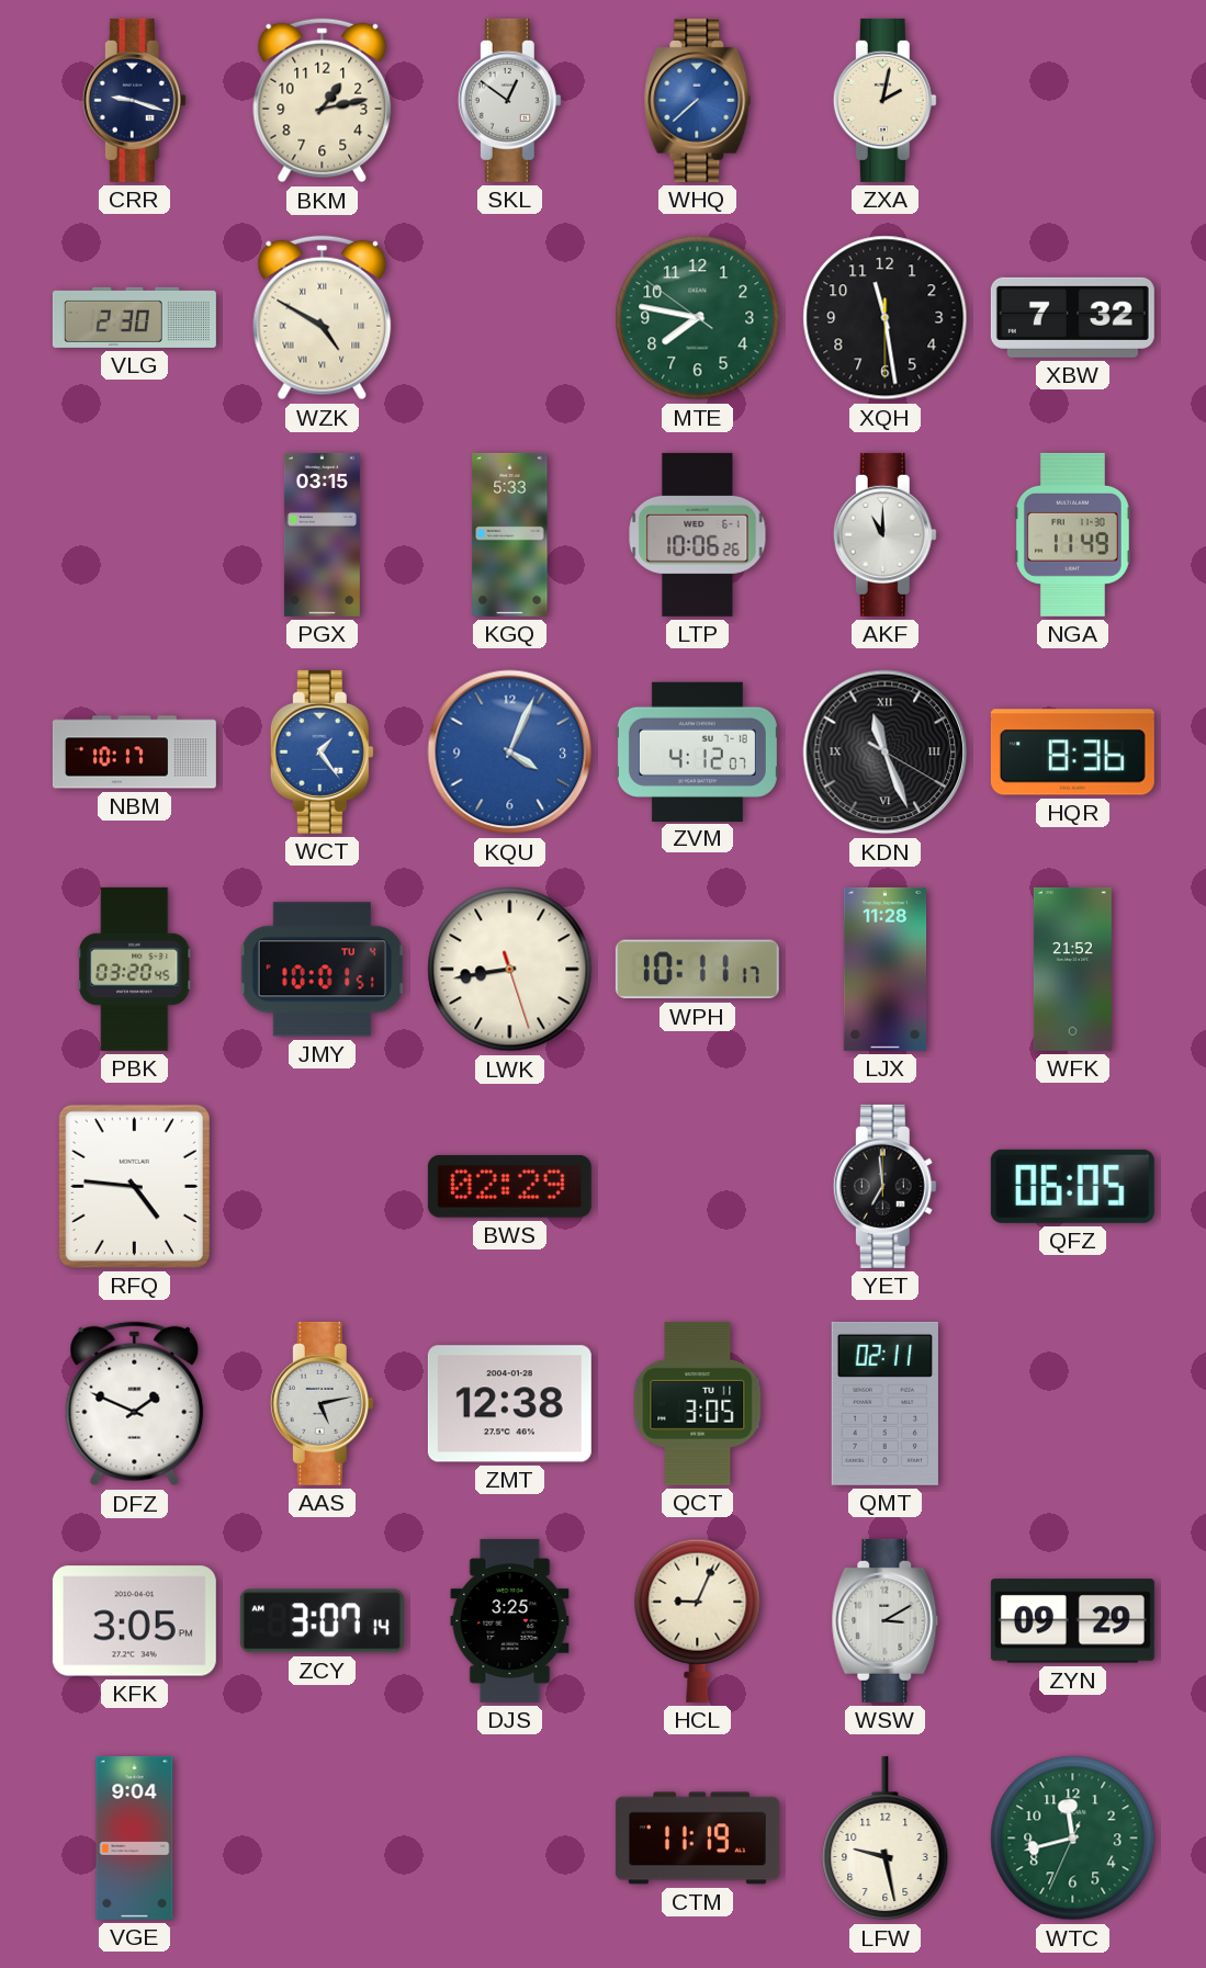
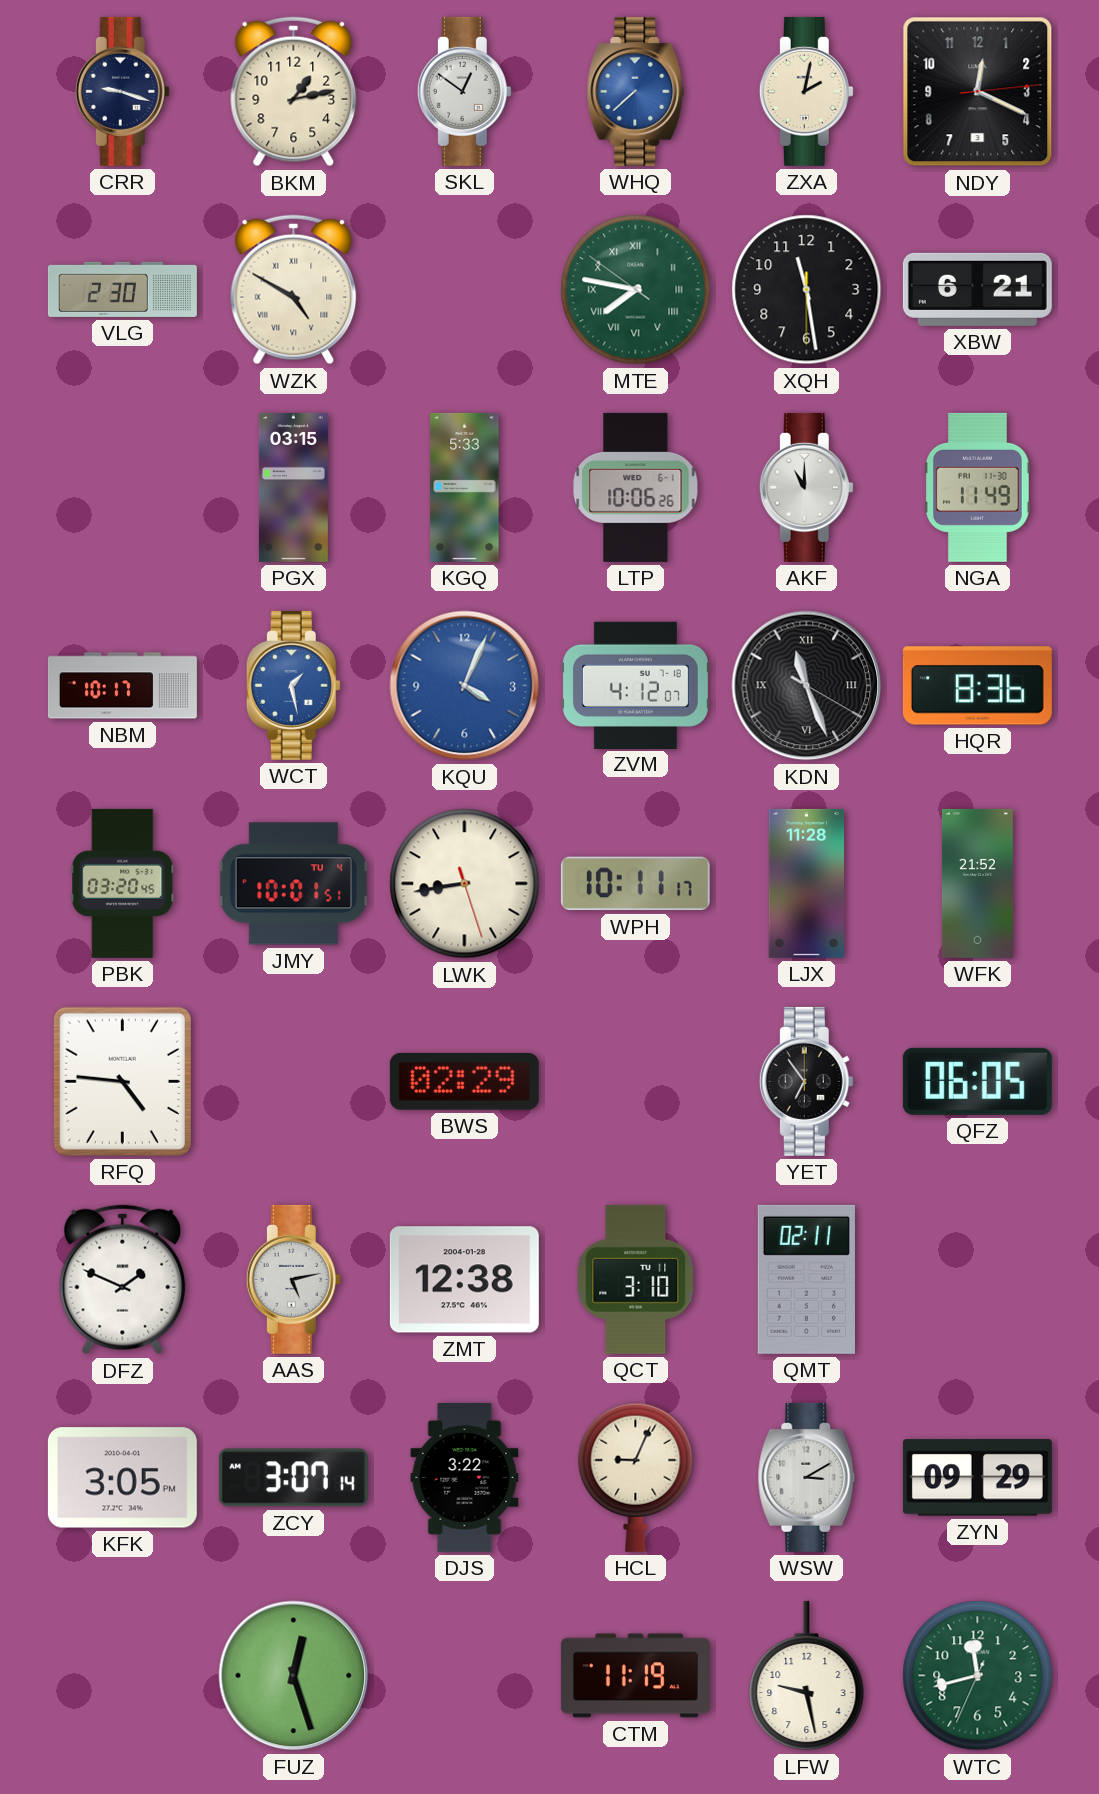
NDY: none -> 12:19 (978, 92)
MTE numerals: Arabic -> Roman (636, 290)
XBW: 7:32 -> 6:21 (977, 289)
WCT: 1:24 -> 1:28 (293, 685)
YET: 6:59 -> 6:54 (806, 1081)
QCT: 3:05 -> 3:10 (636, 1279)
DJS: 3:25 -> 3:22 (465, 1477)
VGE: 9:04 -> none (135, 1837)
FUZ: none -> 12:27 (294, 1676)
